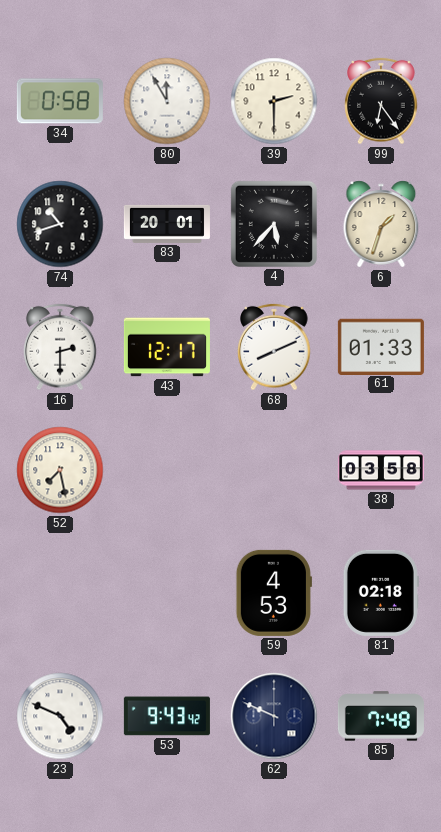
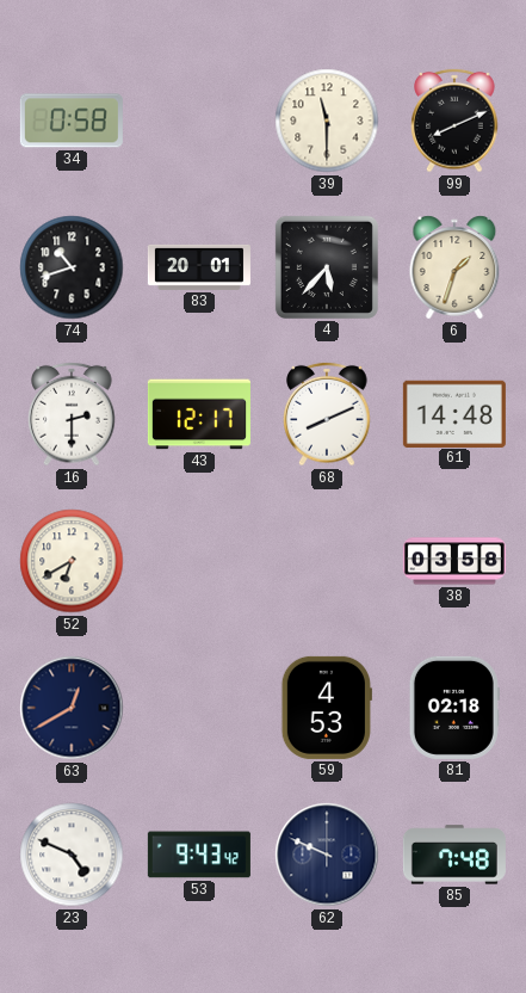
80: 11:55 -> none (167, 101)
39: 2:30 -> 11:30 (327, 121)
99: 6:24 -> 8:11 (454, 121)
61: 01:33 -> 14:48 (454, 413)
52: 7:28 -> 6:40 (72, 561)
63: none -> 12:40 (72, 708)
